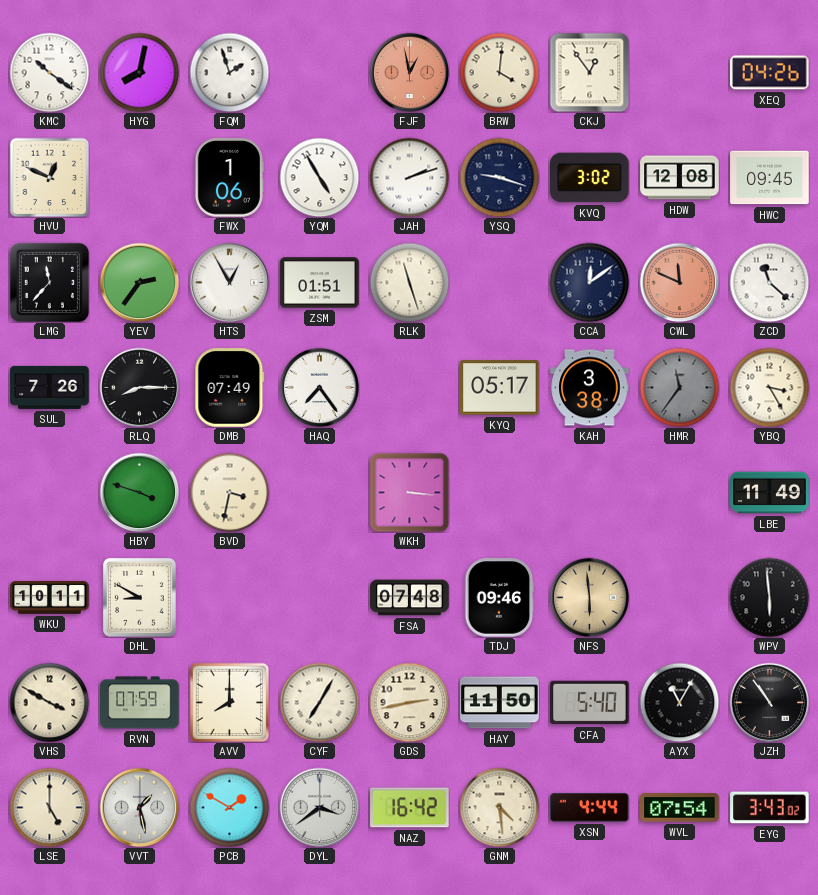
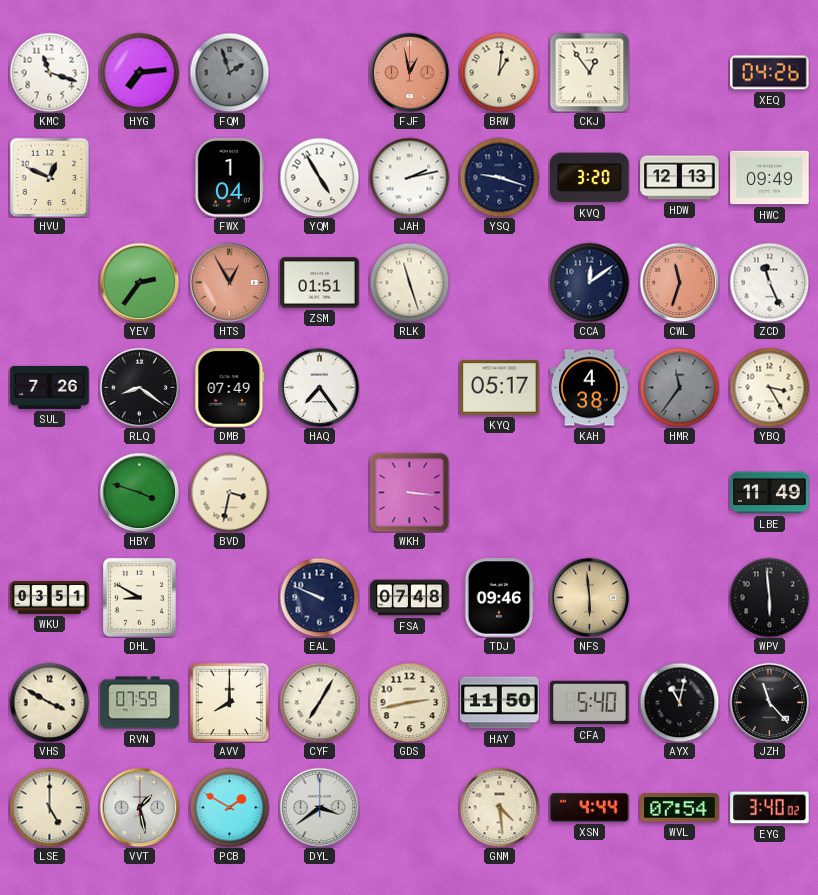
KMC: 10:21 -> 11:18 (49, 72)
HYG: 8:02 -> 7:14 (139, 72)
FQM dial: white -> grey (229, 72)
BRW: 4:01 -> 1:01 (499, 72)
FWX: 1:06 -> 1:04 (229, 178)
JAH: 2:12 -> 2:13 (409, 177)
KVQ: 3:02 -> 3:20 (590, 178)
HDW: 12:08 -> 12:13 (680, 178)
HWC: 09:45 -> 09:49 (770, 178)
LMG: 11:37 -> none (49, 282)
HTS dial: white -> salmon (229, 282)
CWL: 11:49 -> 11:33 (679, 282)
ZCD: 11:22 -> 11:26 (769, 282)
RLQ: 8:15 -> 8:21 (139, 387)
KAH: 3:38 -> 4:38 (590, 388)
WKU: 10:11 -> 03:51 (50, 597)
EAL: none -> 9:49 (319, 597)
AYX: 11:05 -> 11:02 (679, 702)
JZH: 10:54 -> 11:23 (769, 702)
NAZ: 16:42 -> none (410, 808)
EYG: 3:43 -> 3:40 (770, 808)
